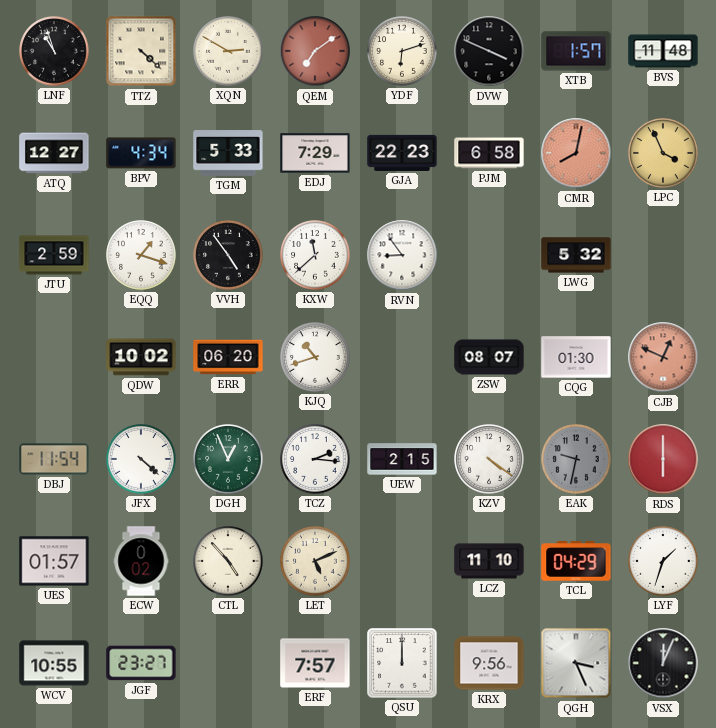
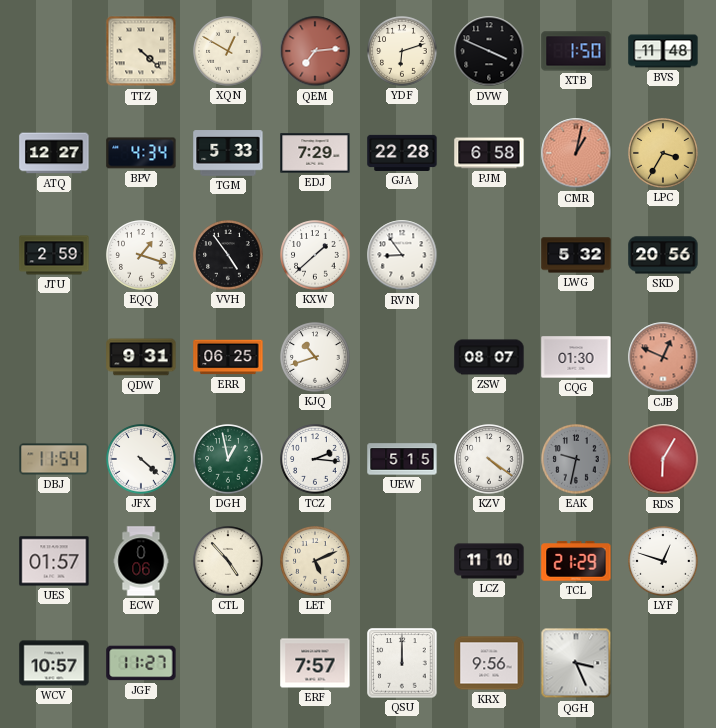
LNF: 10:57 -> none (54, 51)
XQN: 2:50 -> 12:50 (228, 51)
QEM: 7:09 -> 7:14 (315, 51)
XTB: 1:57 -> 1:50 (576, 51)
GJA: 22:23 -> 22:28 (402, 153)
CMR: 8:02 -> 1:02 (576, 153)
LPC: 3:56 -> 3:35 (663, 153)
KXW: 11:38 -> 1:38 (315, 255)
SKD: none -> 20:56 (663, 255)
QDW: 10:02 -> 9:31 (141, 357)
ERR: 06:20 -> 06:25 (228, 357)
DGH: 12:56 -> 12:58 (228, 459)
UEW: 2:15 -> 5:15 (402, 459)
RDS: 6:00 -> 6:05 (663, 459)
ECW: 0:02 -> 0:06 (141, 561)
TCL: 04:29 -> 21:29 (576, 561)
LYF: 1:33 -> 12:48 (663, 561)
WCV: 10:55 -> 10:57 (54, 663)
JGF: 23:27 -> 11:27 (141, 663)
VSX: 12:04 -> none (663, 663)
